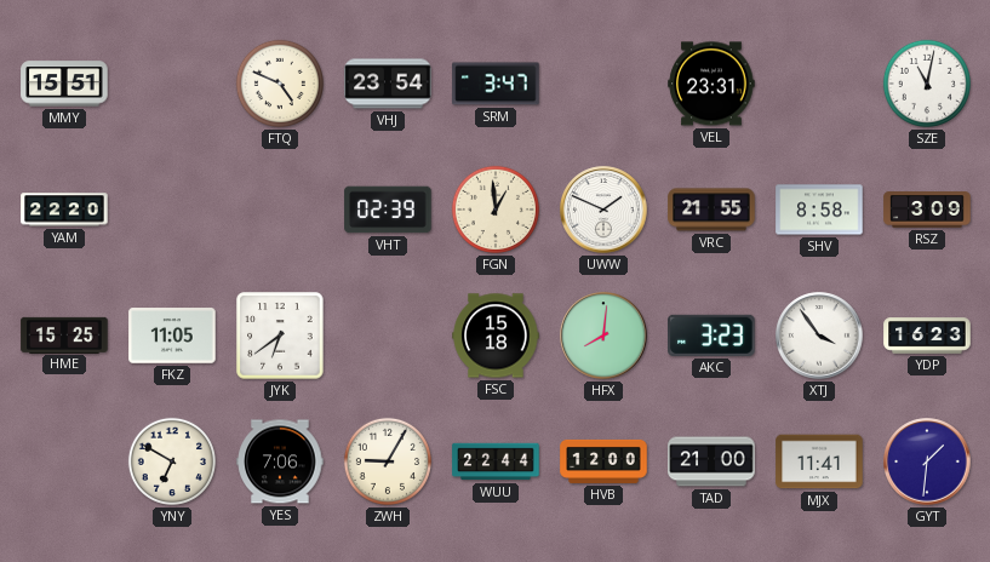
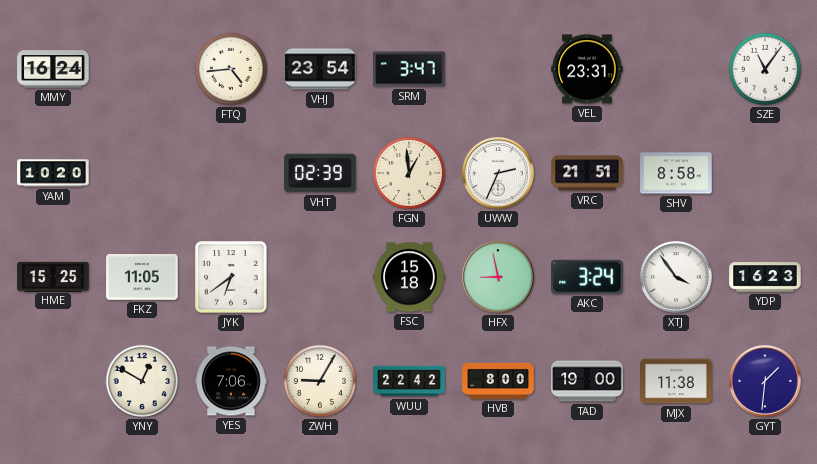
MMY: 15:51 -> 16:24 (53, 69)
FTQ: 4:49 -> 4:44 (231, 69)
SZE: 11:02 -> 11:06 (765, 69)
YAM: 22:20 -> 10:20 (53, 173)
UWW: 1:49 -> 2:34 (498, 173)
VRC: 21:55 -> 21:51 (587, 173)
RSZ: 3:09 -> none (927, 210)
HFX: 8:01 -> 8:58 (498, 277)
AKC: 3:23 -> 3:24 (587, 277)
YNY: 6:50 -> 12:50 (142, 381)
WUU: 22:44 -> 22:42 (409, 381)
HVB: 12:00 -> 8:00 (498, 381)
TAD: 21:00 -> 19:00 (587, 381)
MJX: 11:41 -> 11:38 (676, 381)
